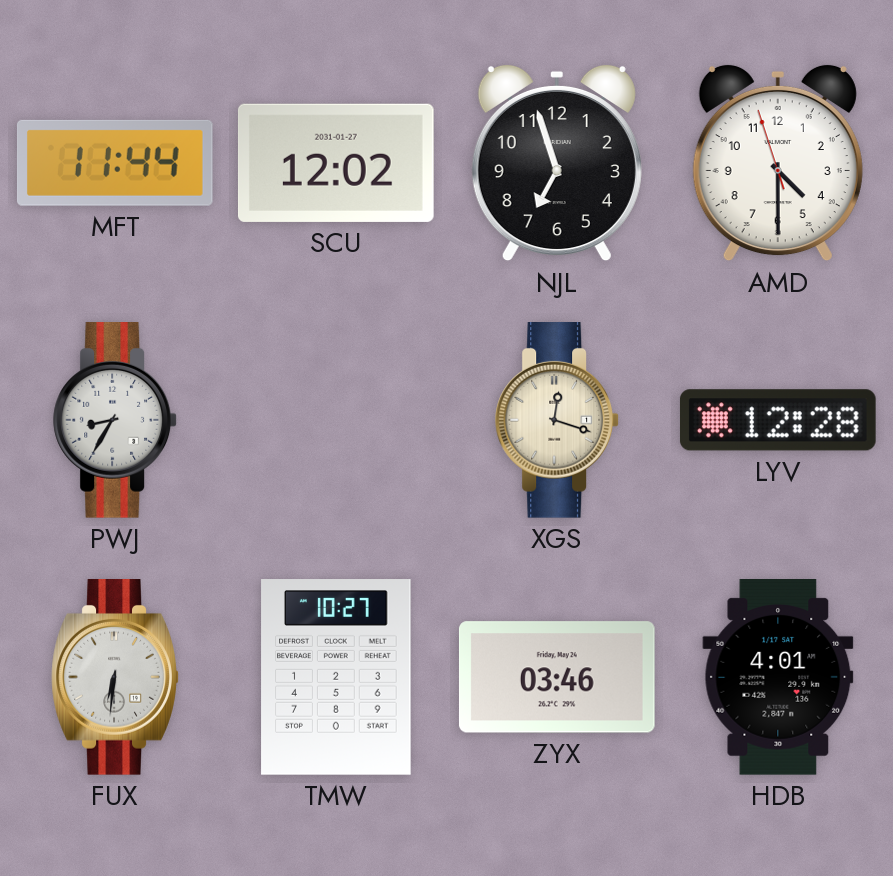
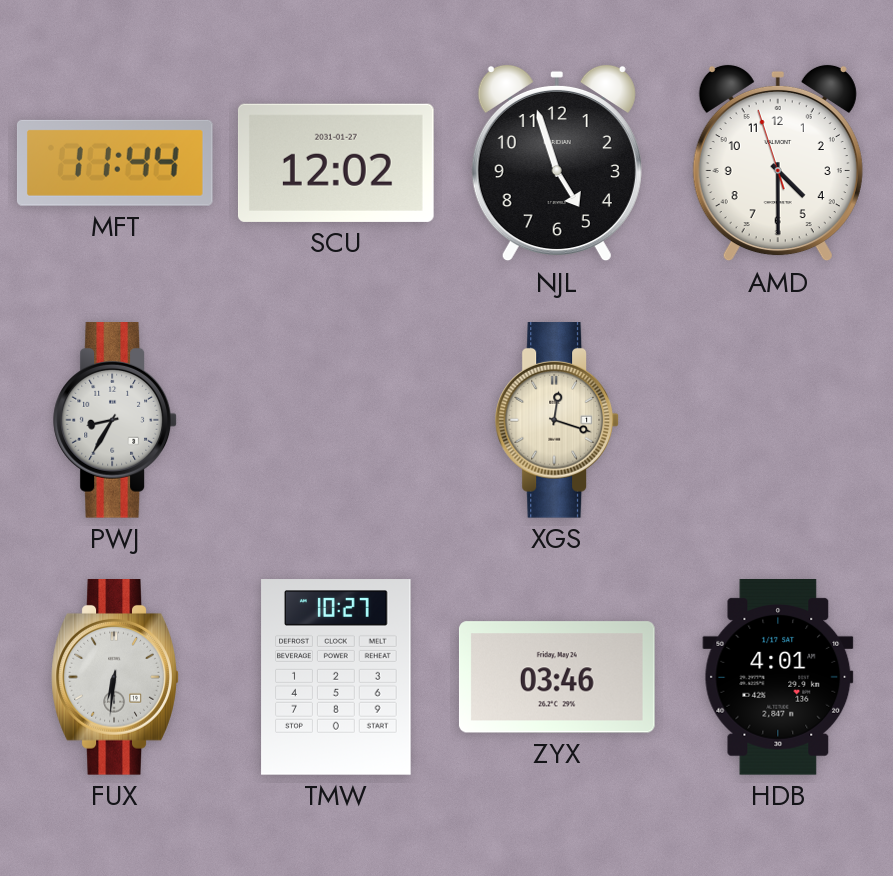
NJL: 6:57 -> 4:57 (557, 163)
LYV: 12:28 -> none (778, 420)
